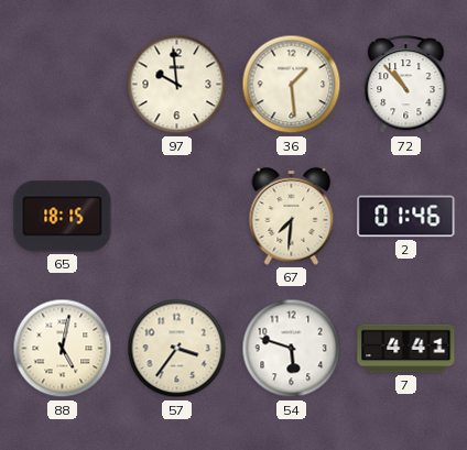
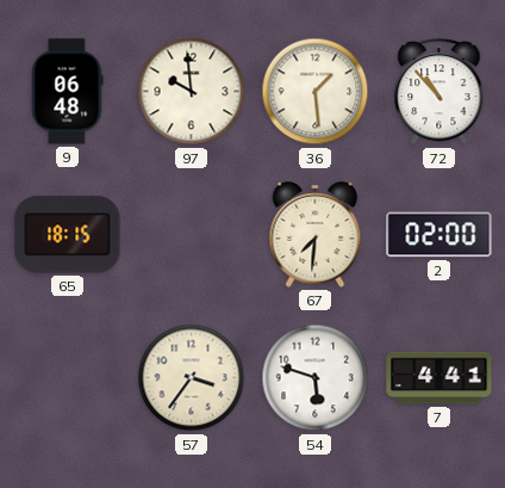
9: none -> 06:48 (67, 92)
2: 01:46 -> 02:00 (439, 235)
88: 5:02 -> none (63, 349)
